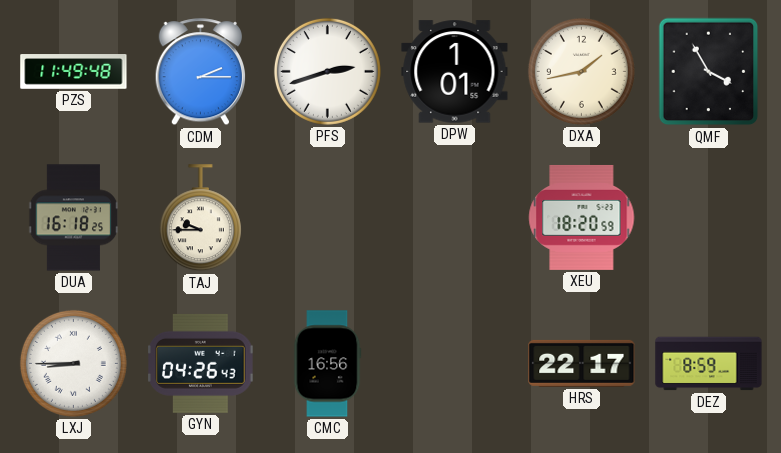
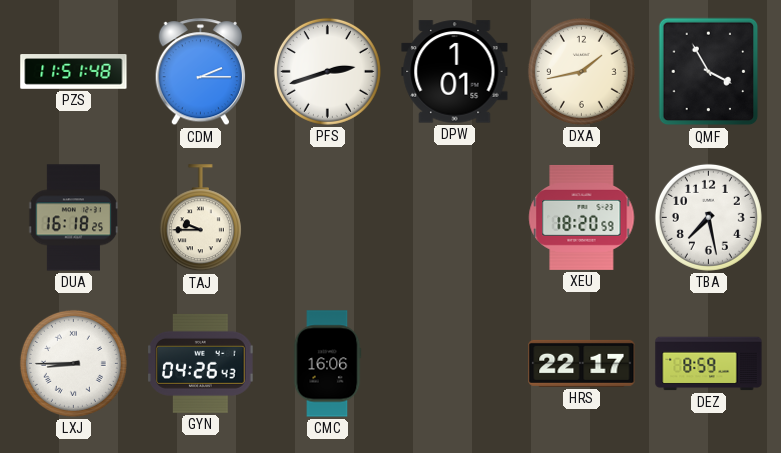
PZS: 11:49 -> 11:51 (74, 72)
TBA: none -> 7:28 (708, 217)
CMC: 16:56 -> 16:06 (327, 364)
